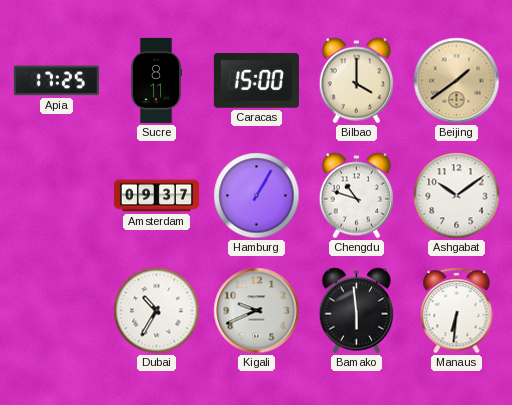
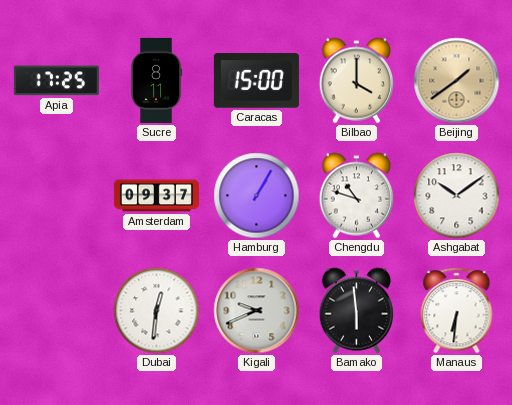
Dubai: 10:35 -> 12:31 (157, 311)
